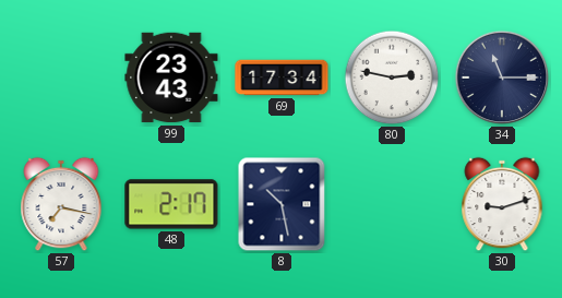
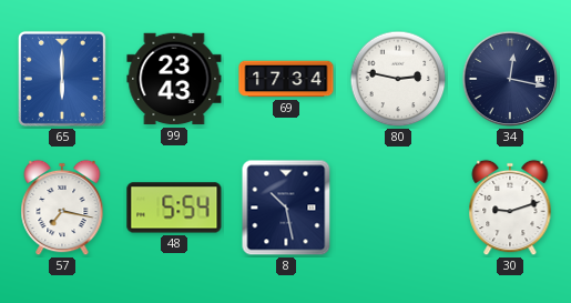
65: none -> 6:00 (62, 79)
34: 11:15 -> 12:17 (510, 79)
48: 2:17 -> 5:54 (174, 208)
